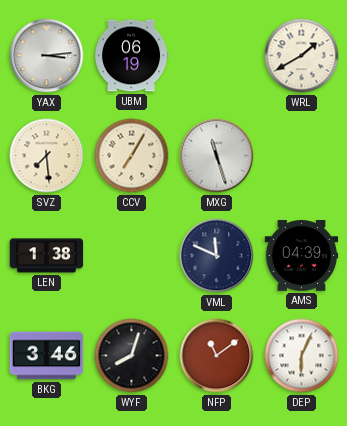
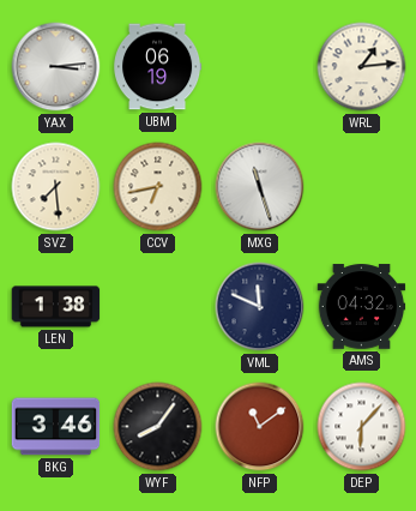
WRL: 1:40 -> 1:14 (362, 67)
CCV: 7:05 -> 6:43 (158, 187)
AMS: 04:39 -> 04:32 (362, 307)
WYF: 8:03 -> 8:06 (158, 427)
DEP: 6:04 -> 6:07 (362, 427)
